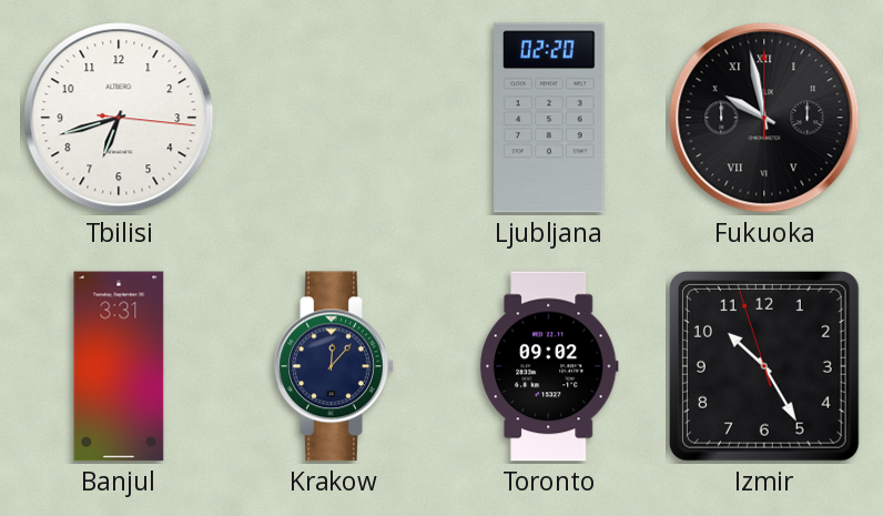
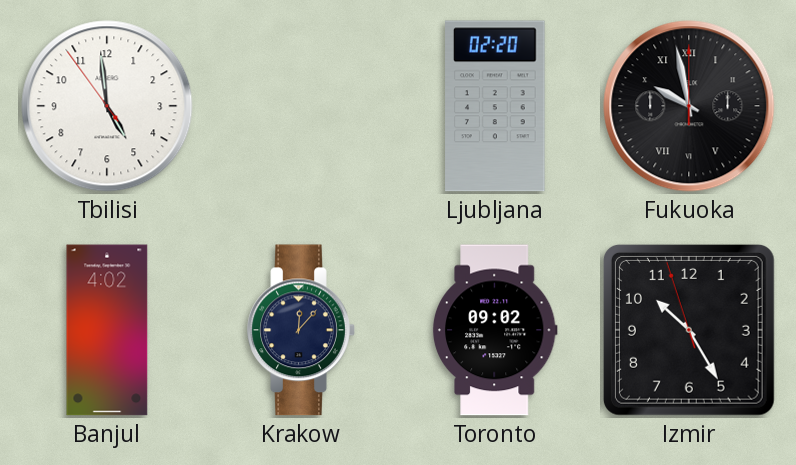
Tbilisi: 6:42 -> 4:58 (107, 106)
Banjul: 3:31 -> 4:02 (107, 330)
